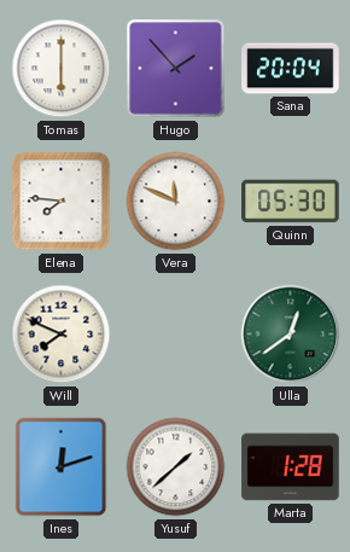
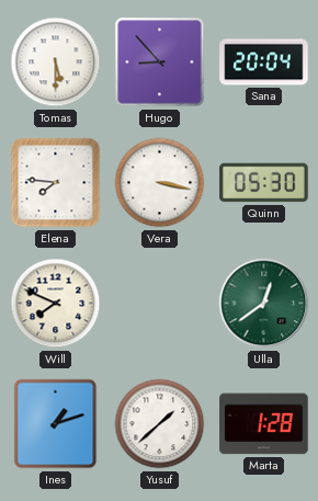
Tomas: 6:00 -> 5:30 (56, 62)
Hugo: 1:53 -> 8:53 (160, 62)
Vera: 11:49 -> 3:17 (160, 183)
Ines: 12:12 -> 1:12 (56, 424)
